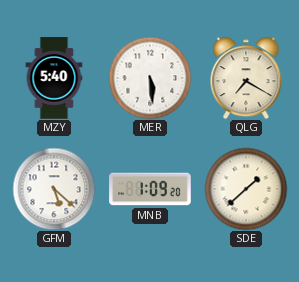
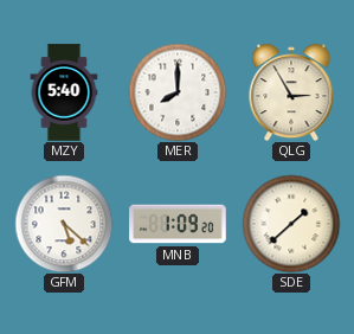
MER: 5:29 -> 8:00 (178, 92)
QLG: 7:20 -> 2:55 (291, 92)
